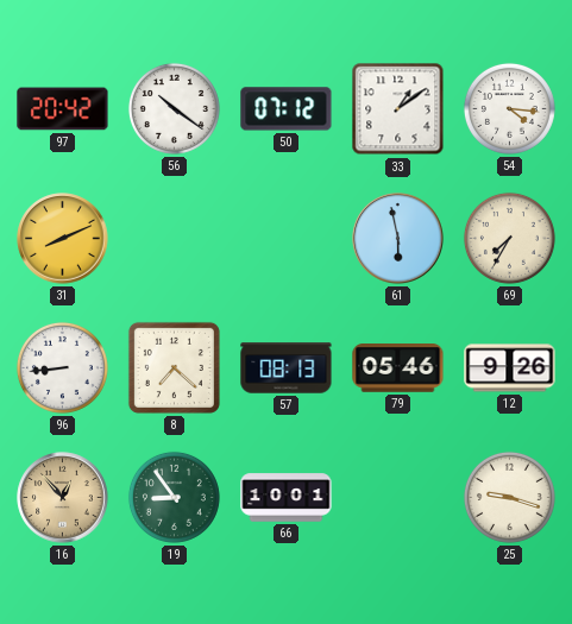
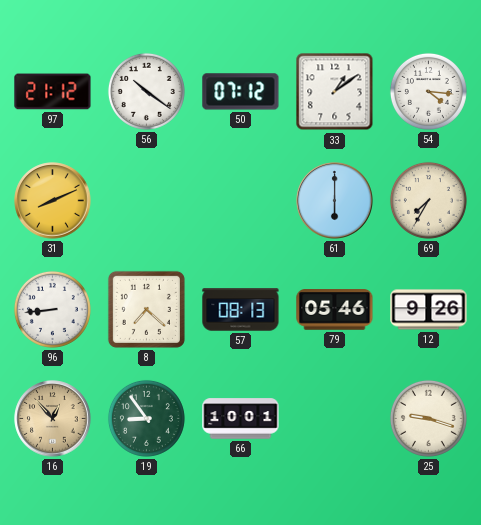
97: 20:42 -> 21:12 (53, 92)
61: 5:58 -> 6:00 (335, 201)
